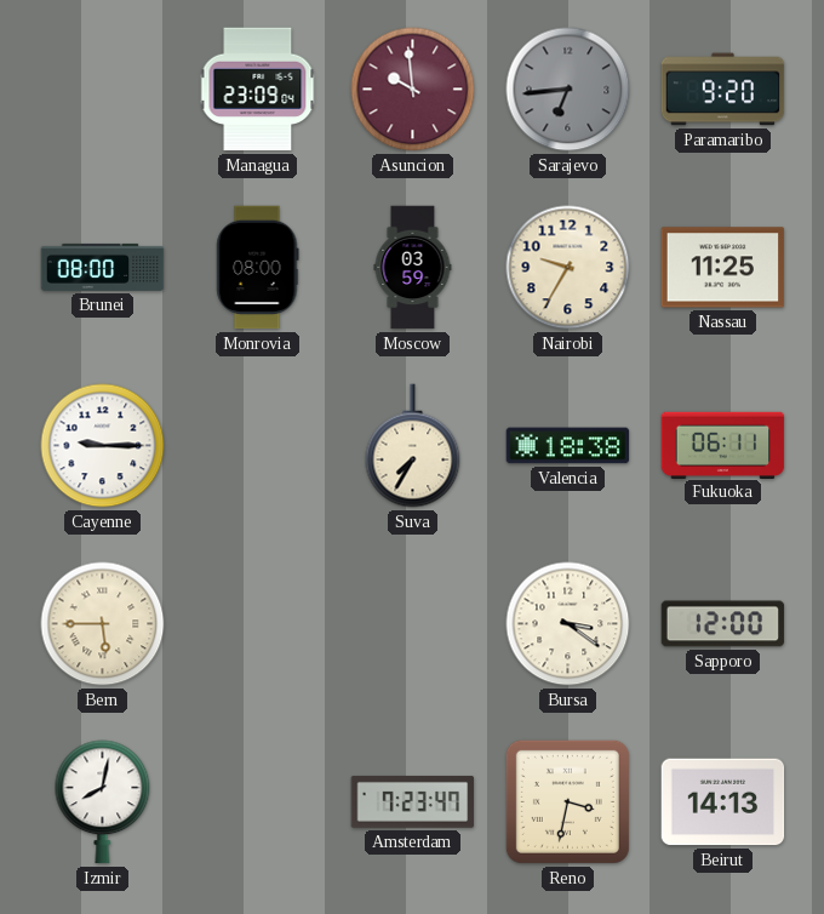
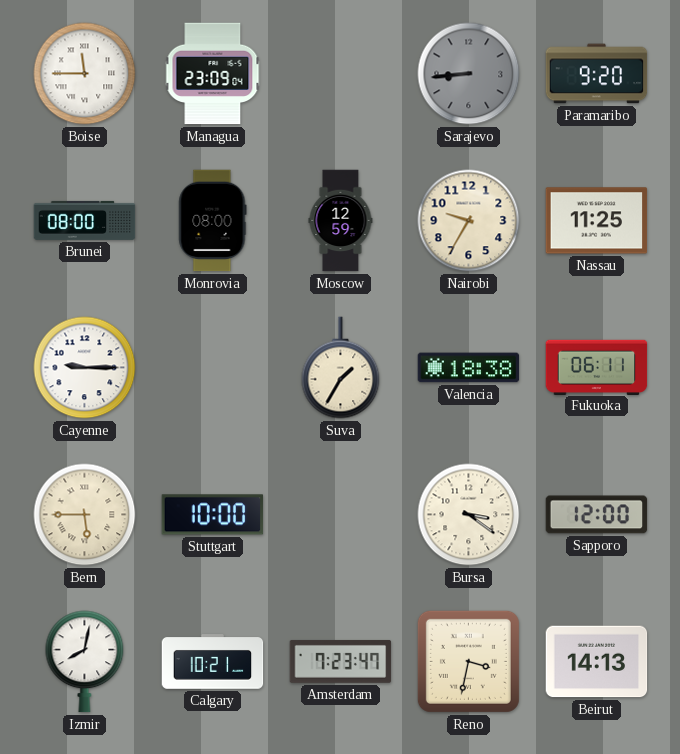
Boise: none -> 11:45 (85, 74)
Asuncion: 9:59 -> none (413, 90)
Sarajevo: 6:44 -> 8:44 (469, 74)
Moscow: 03:59 -> 12:59 (341, 221)
Suva: 7:35 -> 1:35 (341, 368)
Stuttgart: none -> 10:00 (213, 515)
Calgary: none -> 10:21 (213, 662)
